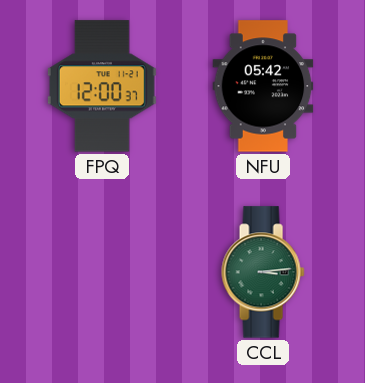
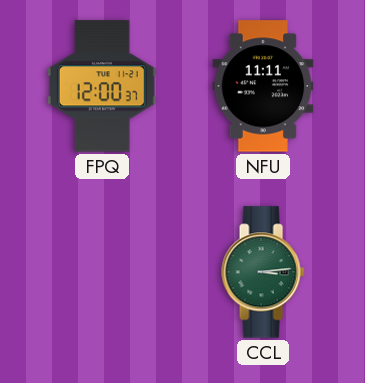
NFU: 05:42 -> 11:11 (263, 86)
